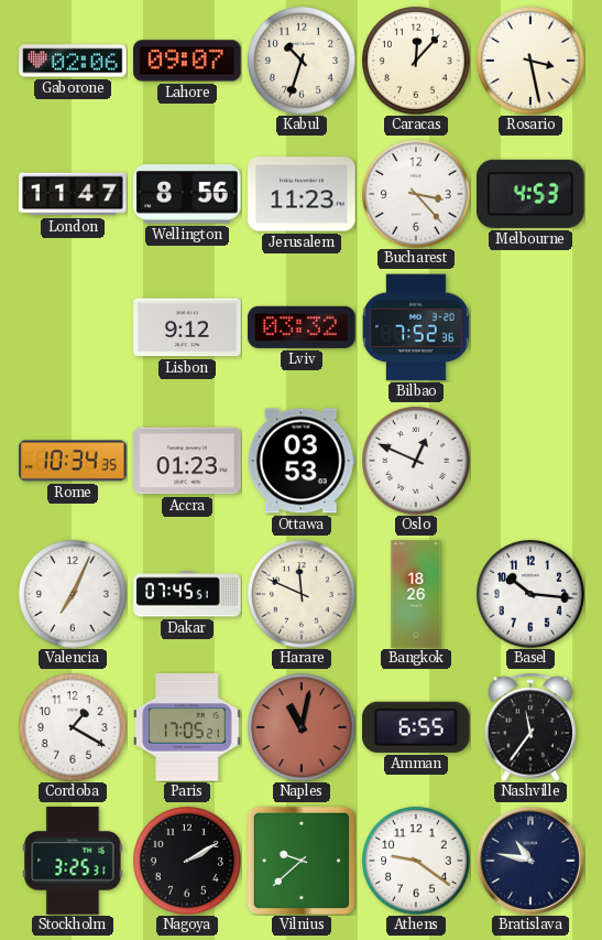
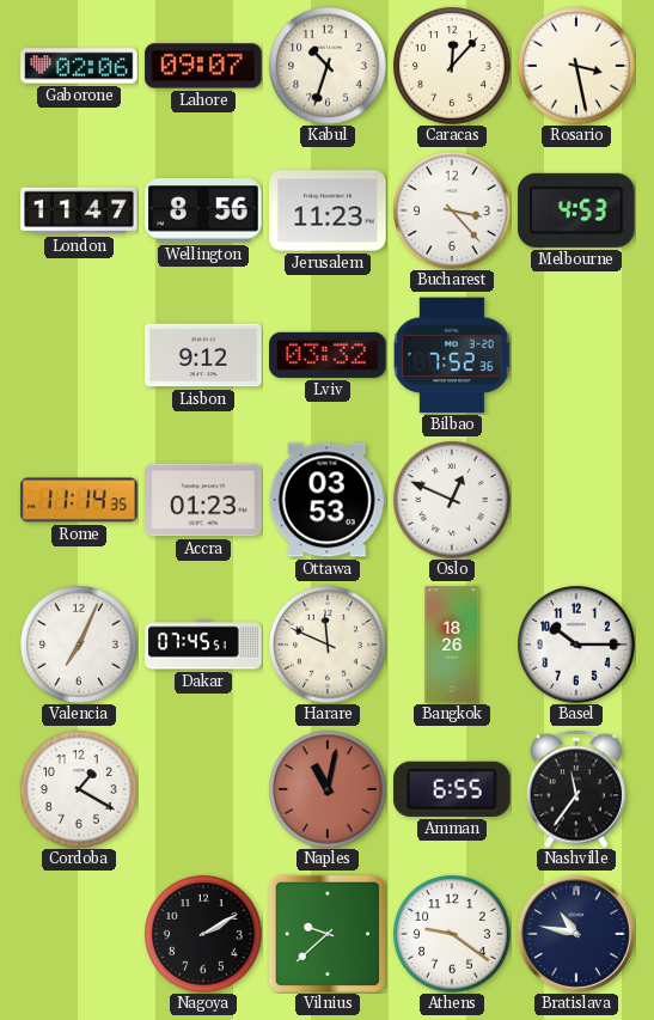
Rome: 10:34 -> 11:14 (79, 500)
Basel: 10:16 -> 10:15 (576, 645)
Paris: 17:05 -> none (187, 727)
Stockholm: 3:25 -> none (73, 861)
